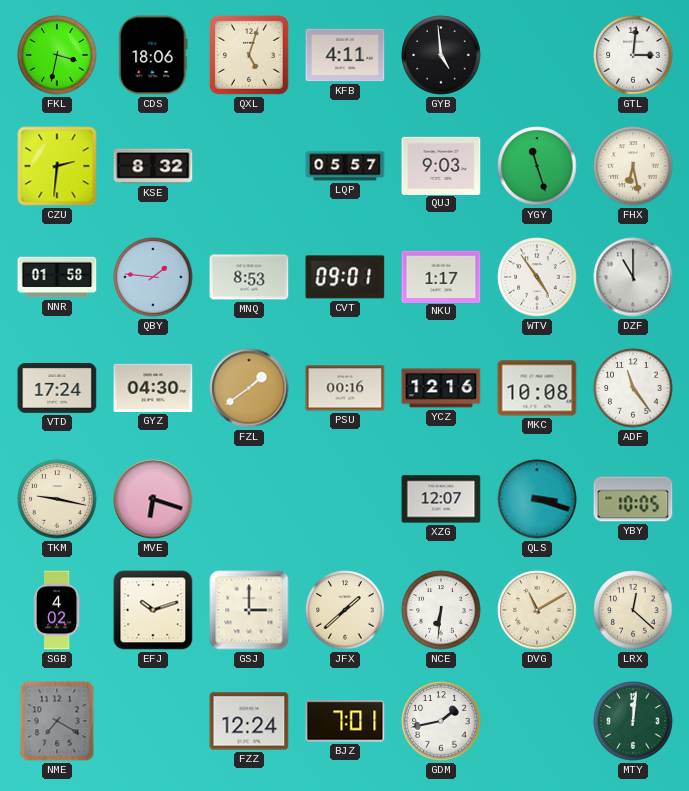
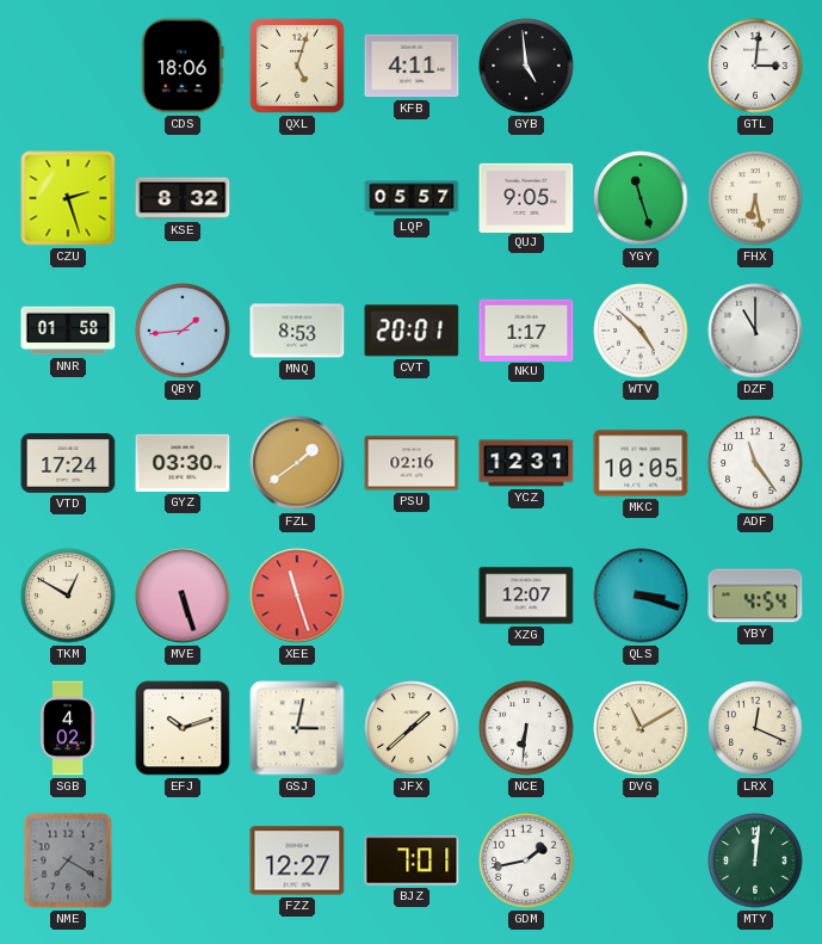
FKL: 3:32 -> none (57, 55)
CZU: 2:31 -> 2:27 (68, 198)
QUJ: 9:03 -> 9:05 (526, 197)
QBY: 1:46 -> 1:44 (183, 331)
CVT: 09:01 -> 20:01 (412, 331)
WTV: 4:54 -> 4:52 (641, 331)
GYZ: 04:30 -> 03:30 (183, 463)
PSU: 00:16 -> 02:16 (412, 463)
YCZ: 12:16 -> 12:31 (526, 463)
MKC: 10:08 -> 10:05 (641, 463)
TKM: 9:17 -> 12:50 (68, 596)
MVE: 6:18 -> 5:27 (183, 596)
XEE: none -> 11:27 (297, 596)
YBY: 10:05 -> 4:54 (755, 596)
GSJ: 3:00 -> 3:02 (297, 728)
LRX: 12:22 -> 12:19 (755, 728)
FZZ: 12:24 -> 12:27 (297, 860)
